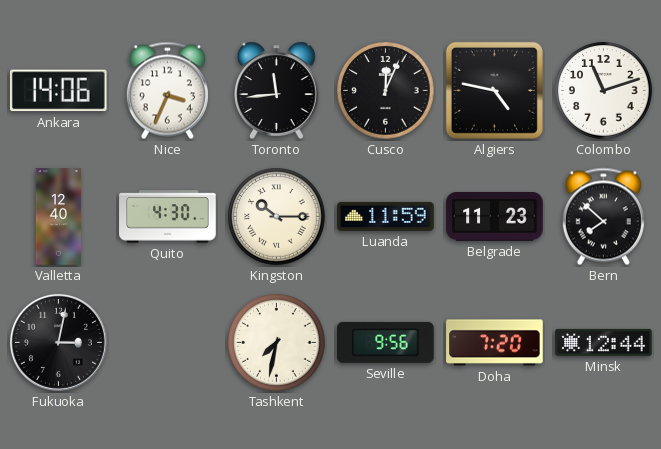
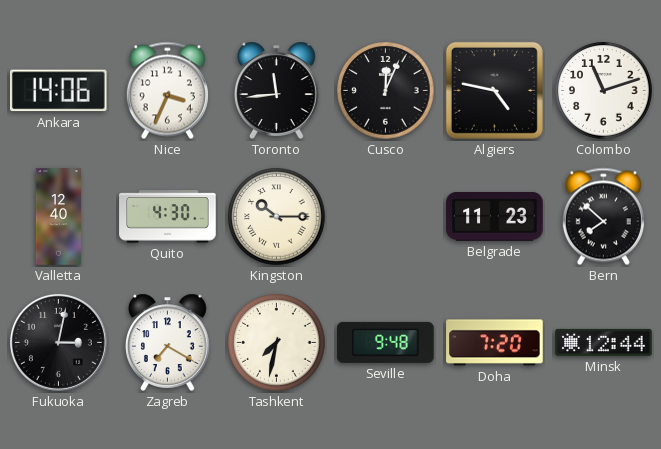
Luanda: 11:59 -> none (386, 216)
Zagreb: none -> 7:20 (168, 342)
Seville: 9:56 -> 9:48 (386, 342)
